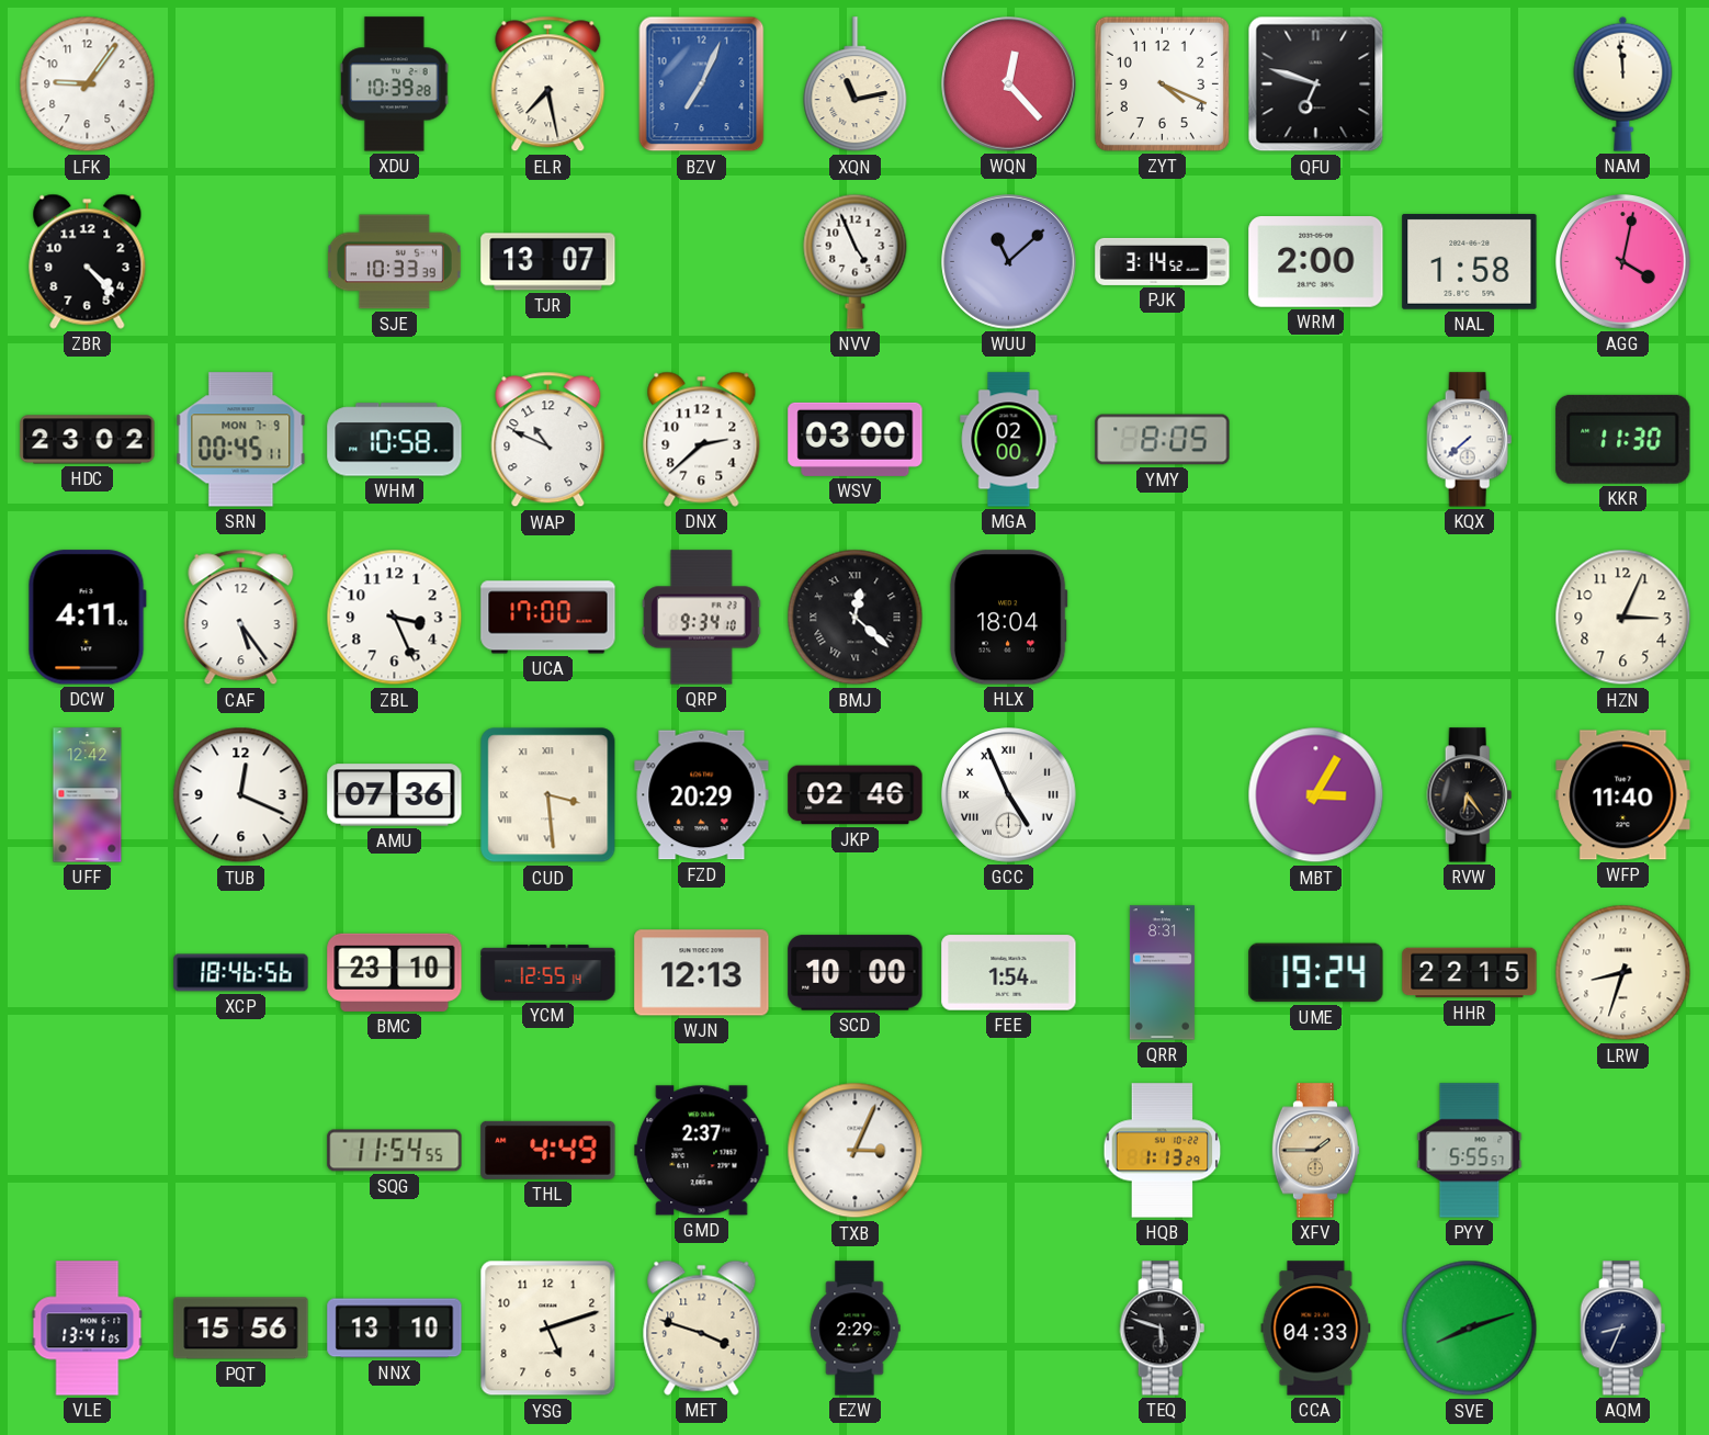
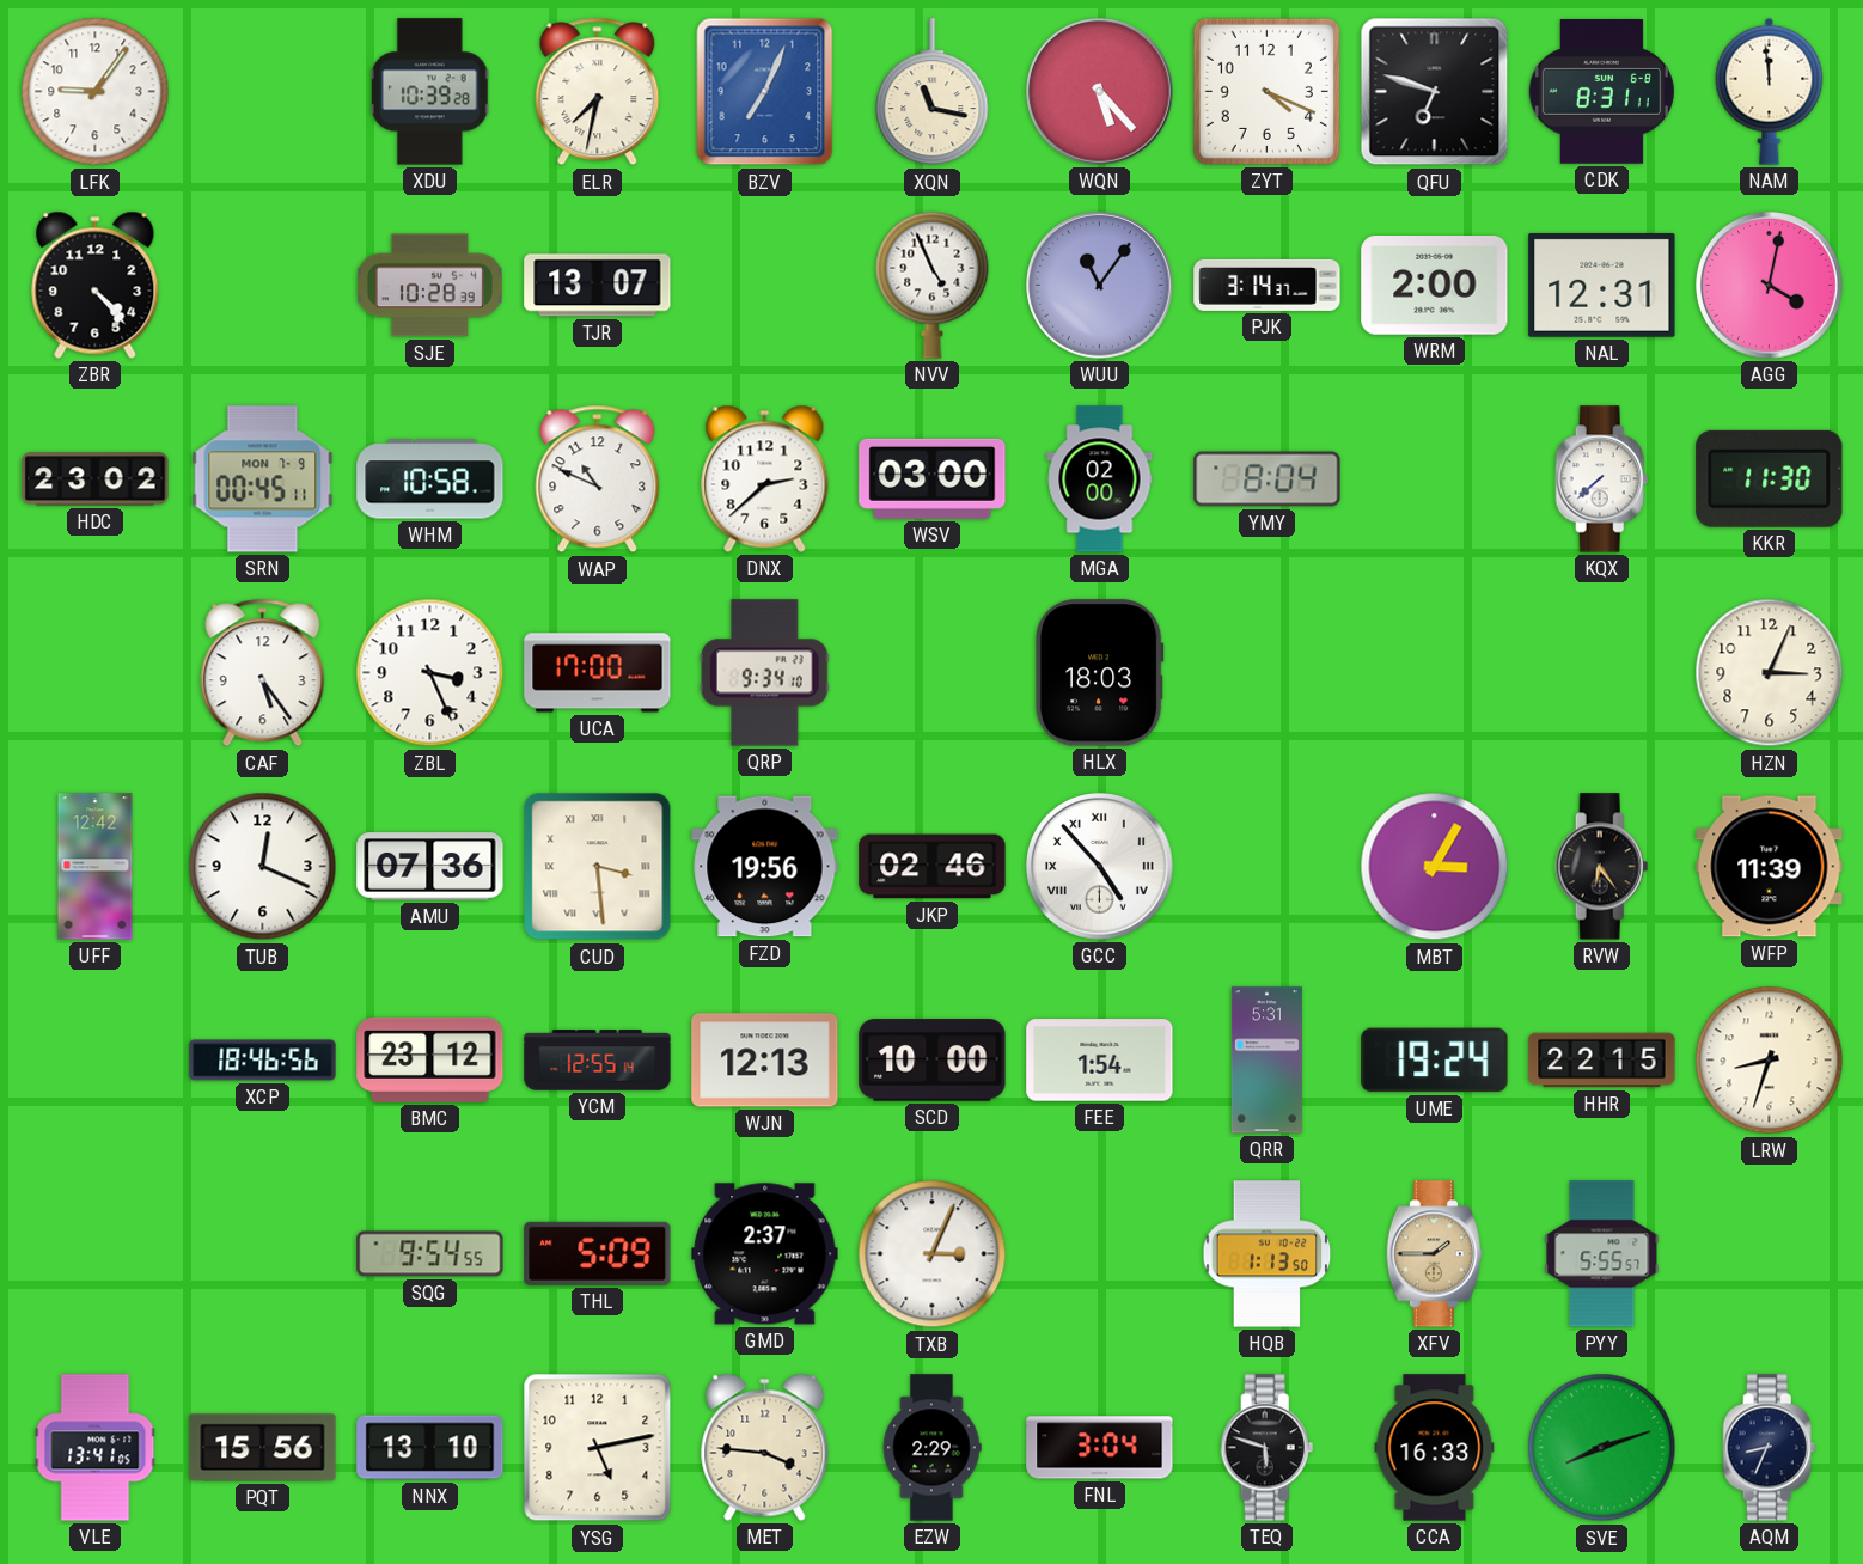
ELR: 7:28 -> 7:32 (598, 92)
XQN: 11:13 -> 11:17 (933, 92)
WQN: 12:23 -> 5:23 (1100, 92)
CDK: none -> 8:31 (1601, 92)
SJE: 10:33 -> 10:28 (429, 286)
WUU: 11:08 -> 11:06 (1100, 286)
PJK: 3:14:52 -> 3:14:37 (1268, 285)
NAL: 1:58 -> 12:31 (1602, 285)
YMY: 8:05 -> 8:04 (1268, 479)
DCW: 4:11 -> none (87, 618)
BMJ: 12:22 -> none (856, 618)
HLX: 18:04 -> 18:03 (1099, 673)
FZD: 20:29 -> 19:56 (765, 867)
GCC: 4:56 -> 4:53 (1100, 867)
WFP: 11:40 -> 11:39 (1770, 867)
BMC: 23:10 -> 23:12 (430, 1059)
QRR: 8:31 -> 5:31 (1266, 1061)
SQG: 11:54 -> 9:54 (430, 1254)
THL: 4:49 -> 5:09 (598, 1253)
HQB: 1:13:29 -> 1:13:50 (1268, 1254)
YSG: 5:12 -> 5:13 (598, 1448)
MET: 3:48 -> 3:46 (765, 1447)
FNL: none -> 3:04 (1100, 1448)
CCA: 04:33 -> 16:33 (1435, 1448)
